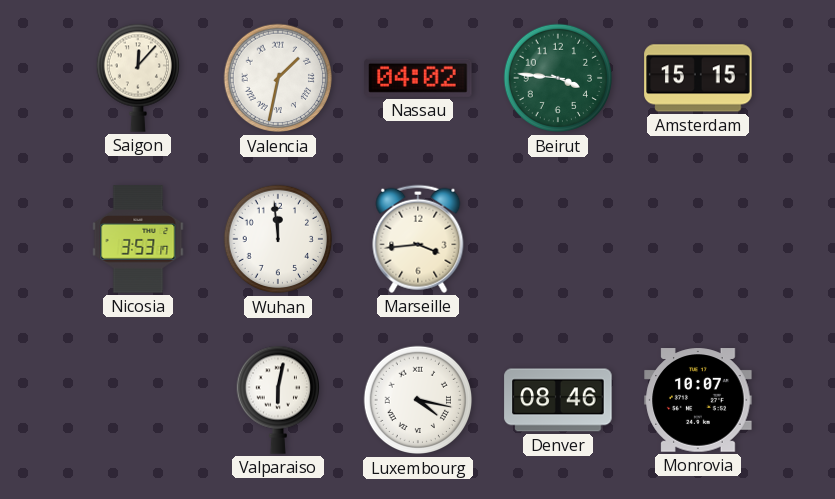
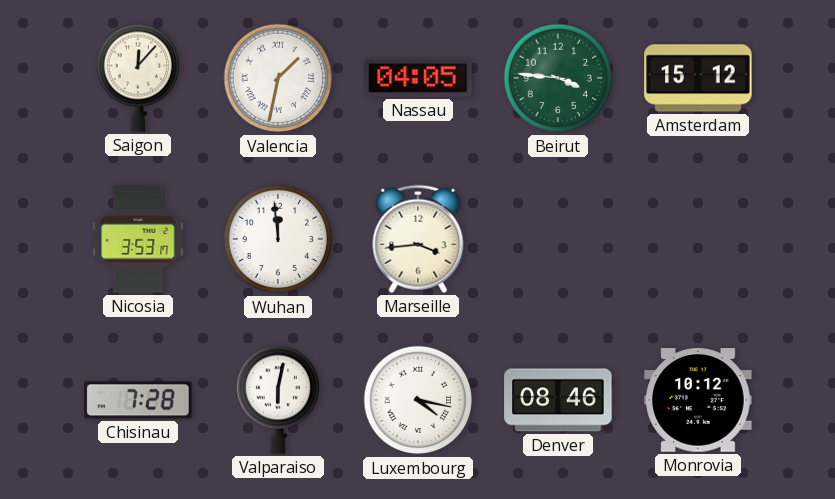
Nassau: 04:02 -> 04:05 (418, 78)
Amsterdam: 15:15 -> 15:12 (698, 78)
Chisinau: none -> 7:28 (138, 400)
Monrovia: 10:07 -> 10:12 (698, 400)
